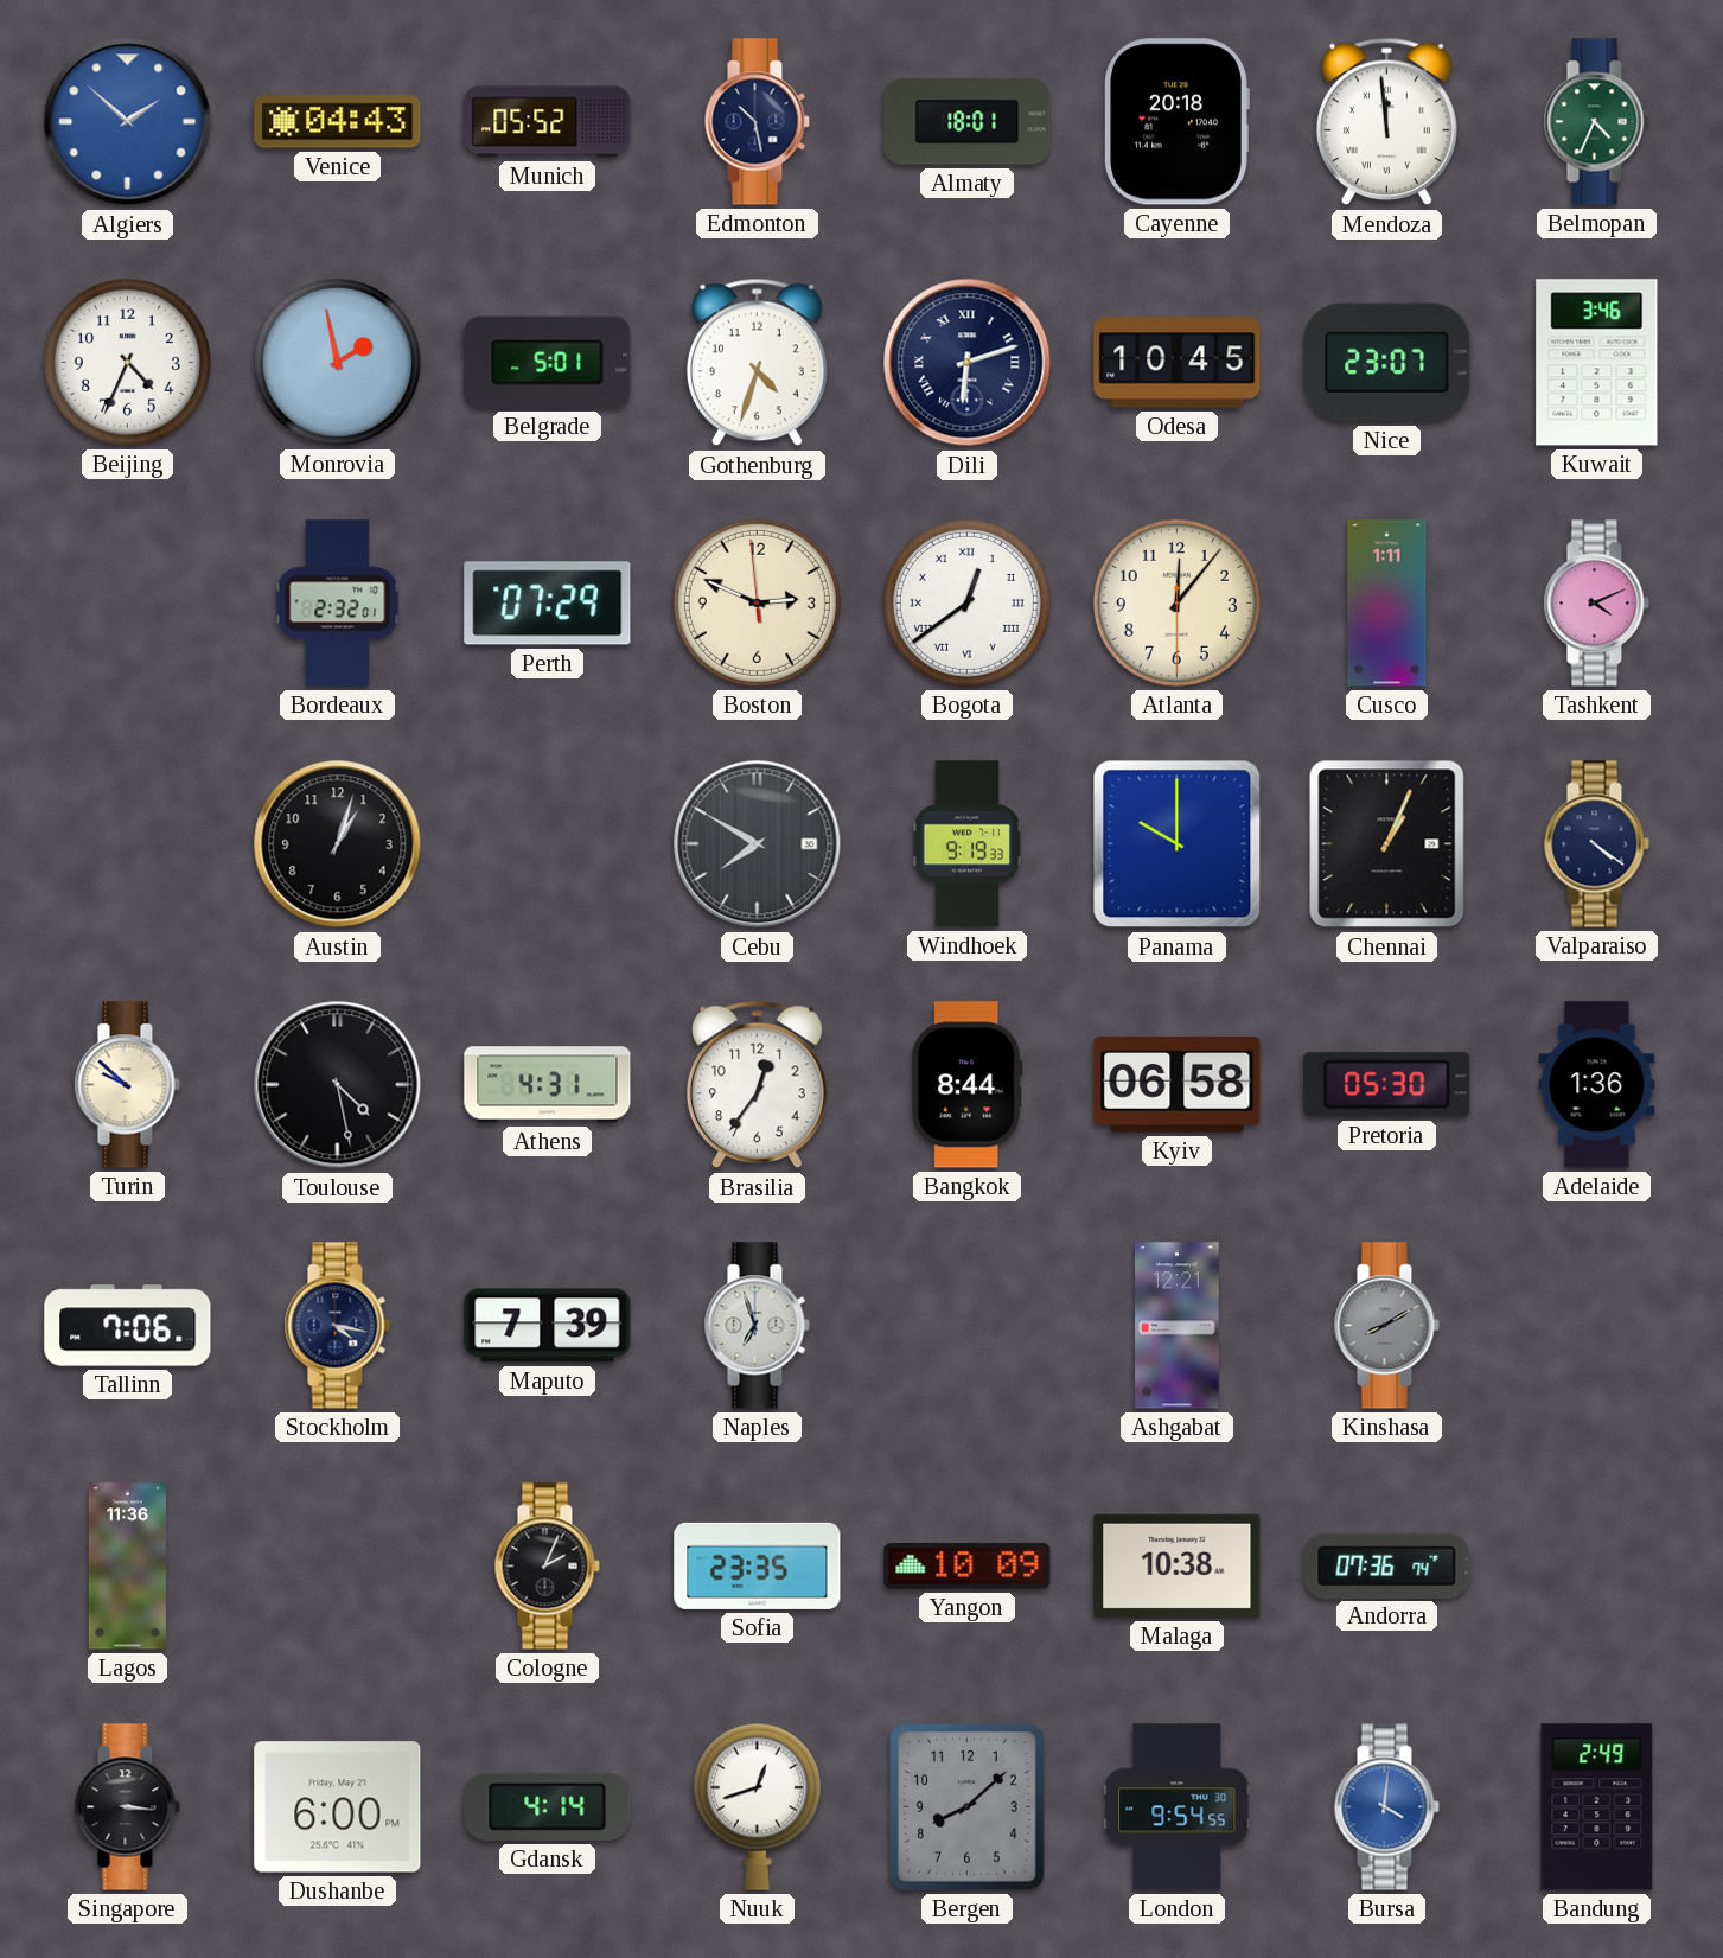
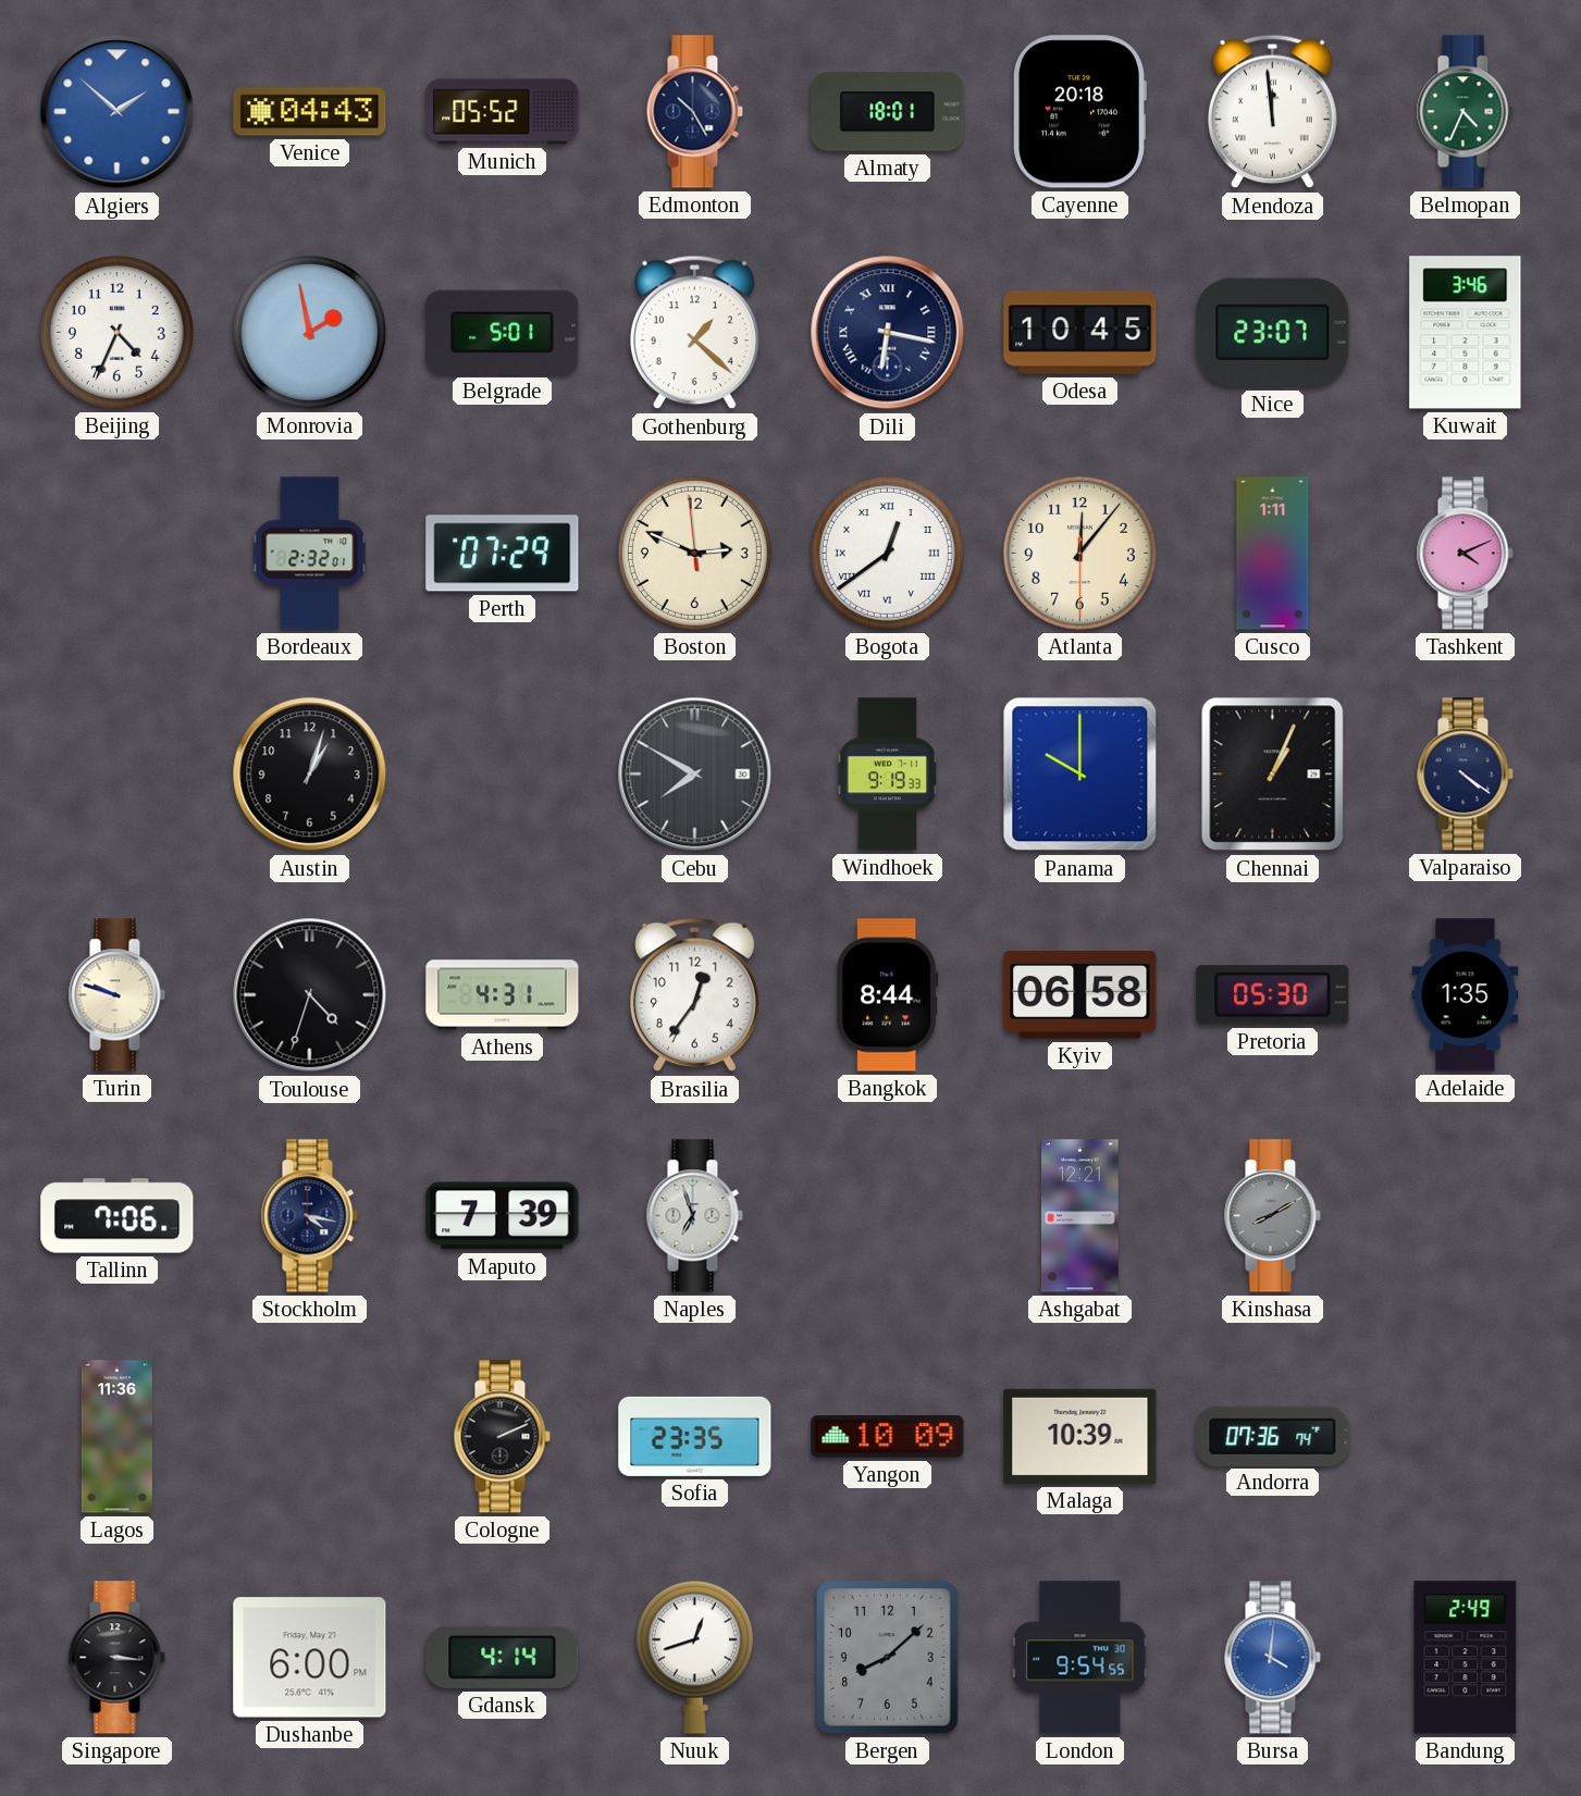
Edmonton: 10:28 -> 10:25 (694, 112)
Gothenburg: 4:33 -> 1:22 (694, 333)
Dili: 6:12 -> 6:17 (888, 333)
Turin: 9:52 -> 9:48 (116, 995)
Toulouse: 4:28 -> 4:33 (310, 995)
Adelaide: 1:36 -> 1:35 (1466, 995)
Cologne: 2:04 -> 2:11 (502, 1437)
Malaga: 10:38 -> 10:39 (1080, 1436)
